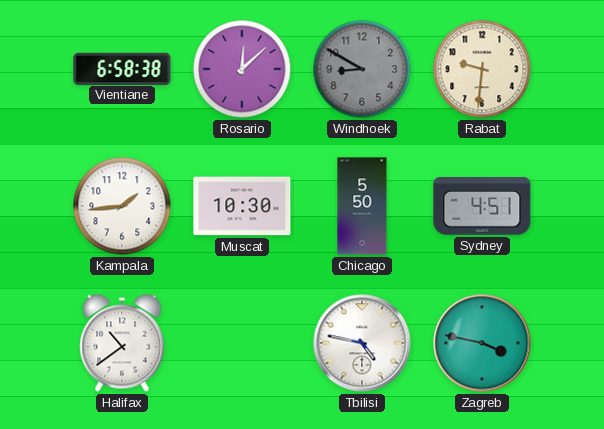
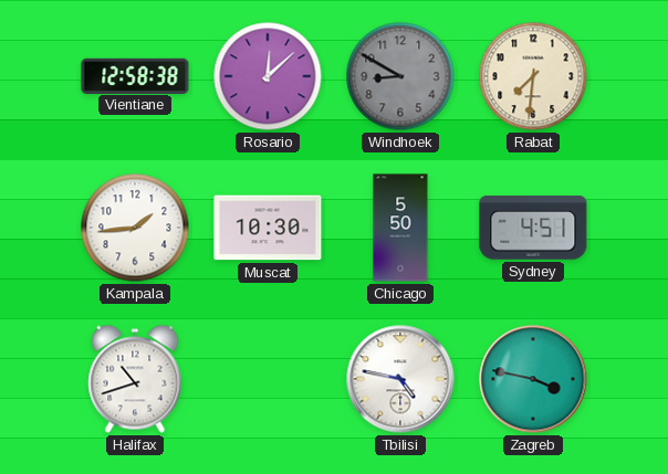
Vientiane: 6:58 -> 12:58 (135, 75)
Rabat: 9:31 -> 7:31 (533, 76)
Halifax: 10:39 -> 10:42 (135, 379)
